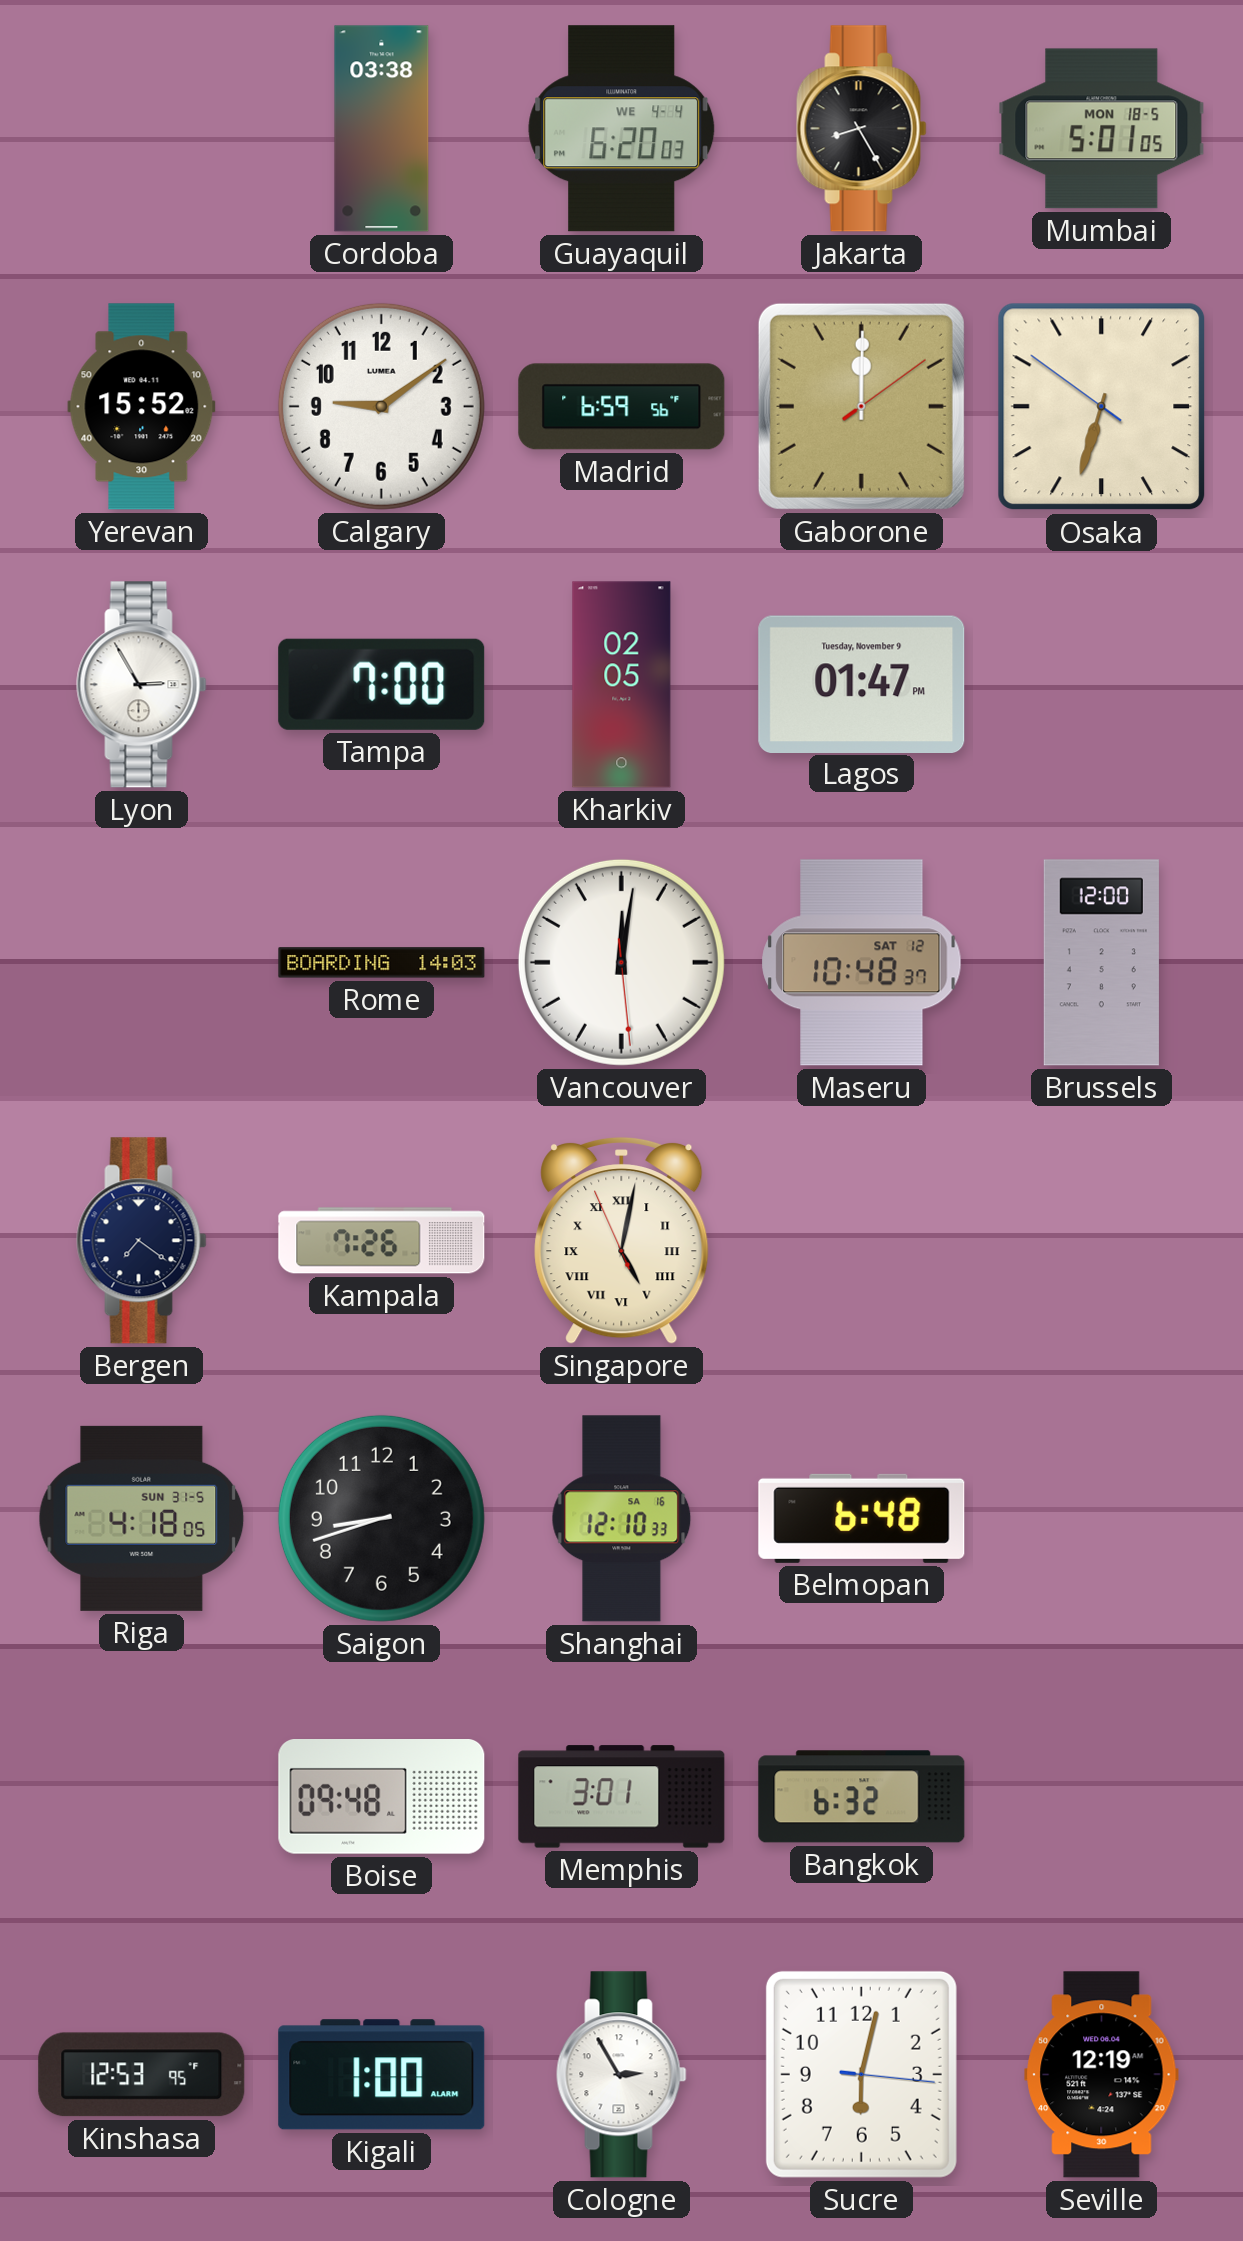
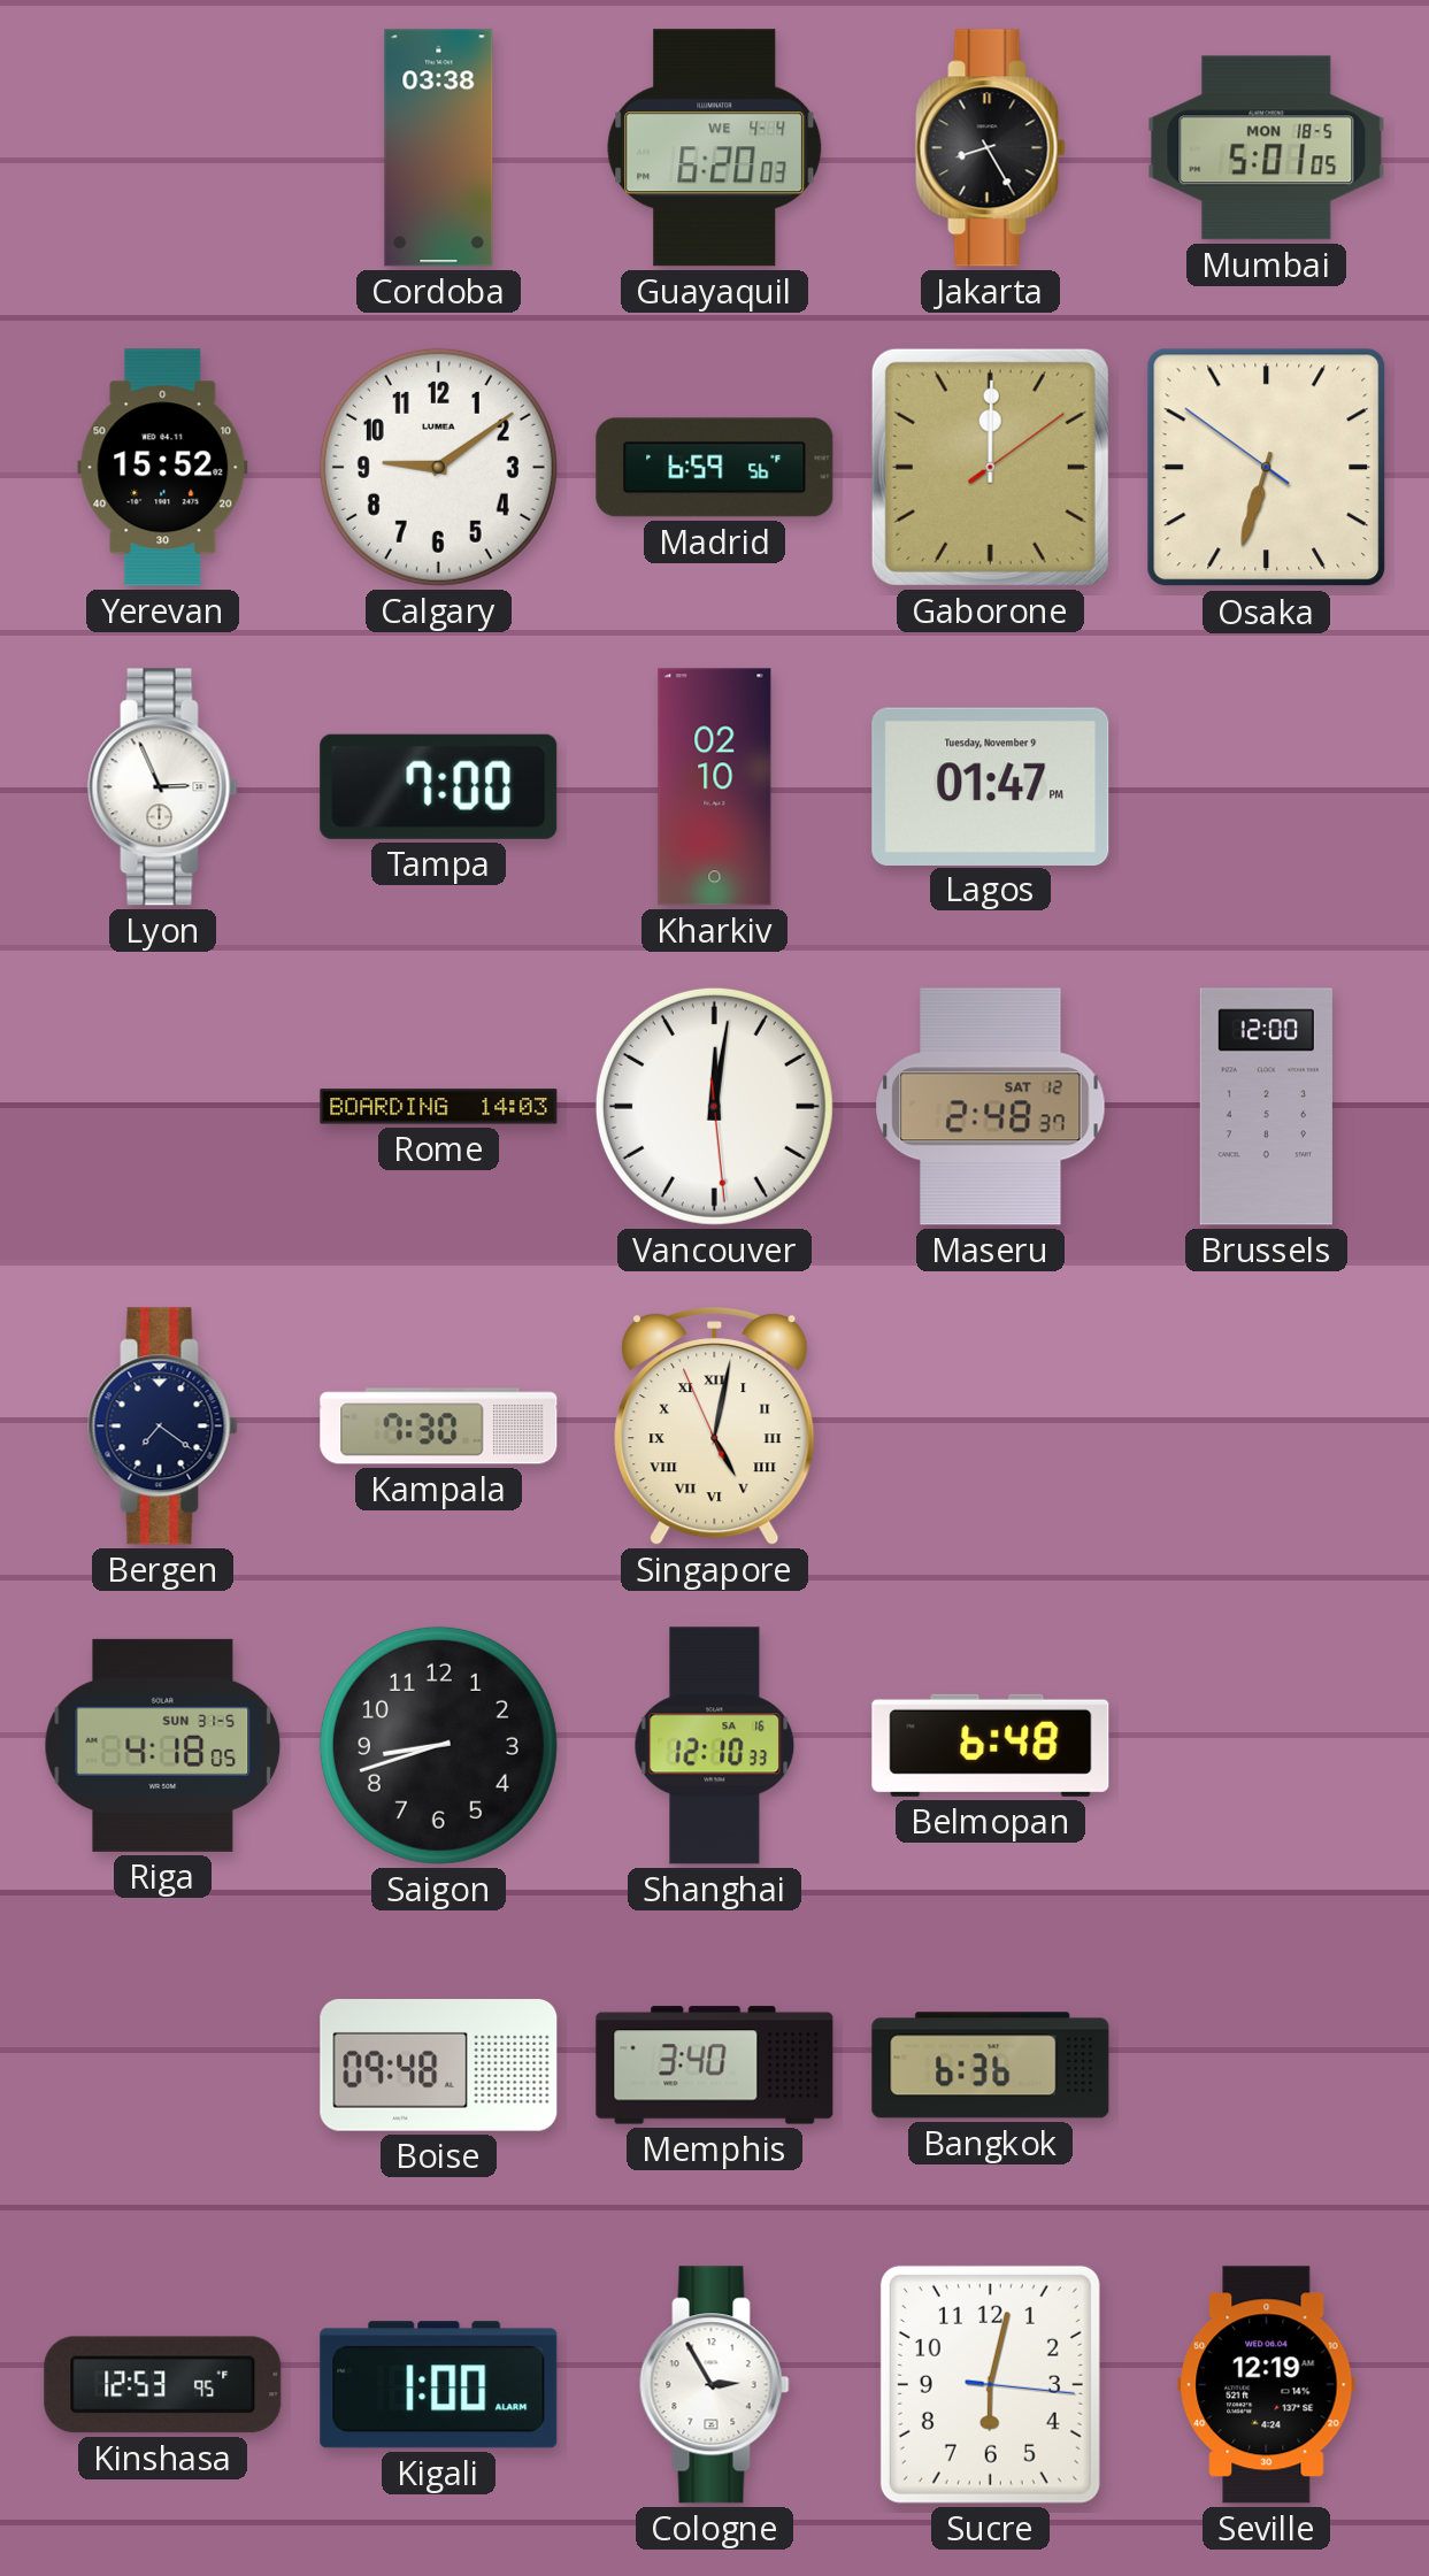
Lyon: 2:55 -> 2:56 (163, 787)
Kharkiv: 02:05 -> 02:10 (715, 787)
Maseru: 10:48 -> 2:48 (991, 1107)
Kampala: 7:26 -> 7:30 (439, 1427)
Memphis: 3:01 -> 3:40 (715, 2066)
Bangkok: 6:32 -> 6:36 (991, 2066)
